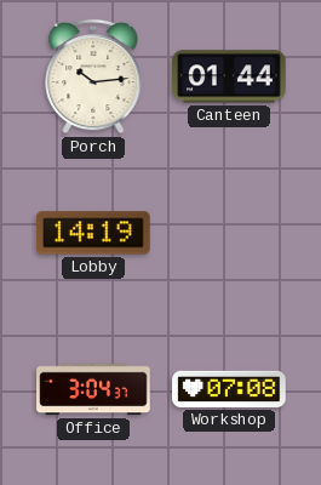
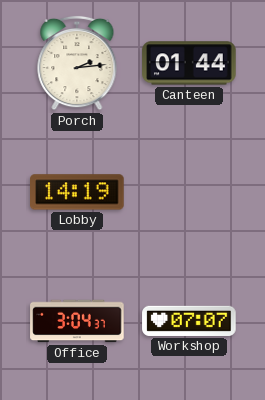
Porch: 10:14 -> 2:14 (77, 63)
Workshop: 07:08 -> 07:07 (189, 321)
